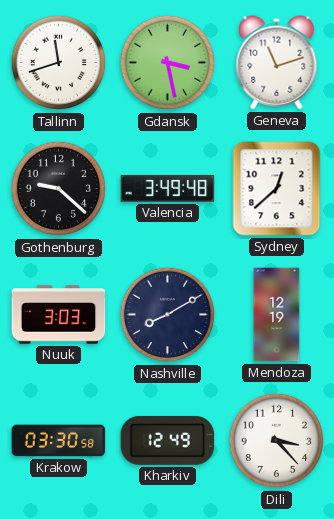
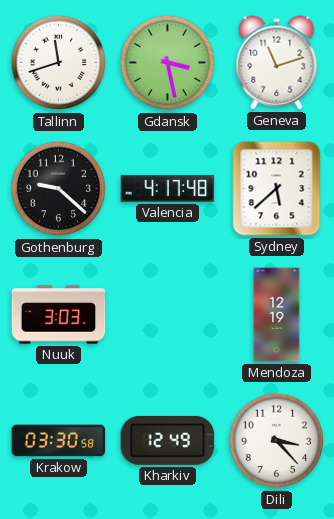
Valencia: 3:49 -> 4:17 (168, 189)
Sydney: 12:38 -> 5:38 (277, 189)
Nashville: 8:10 -> none (168, 315)
